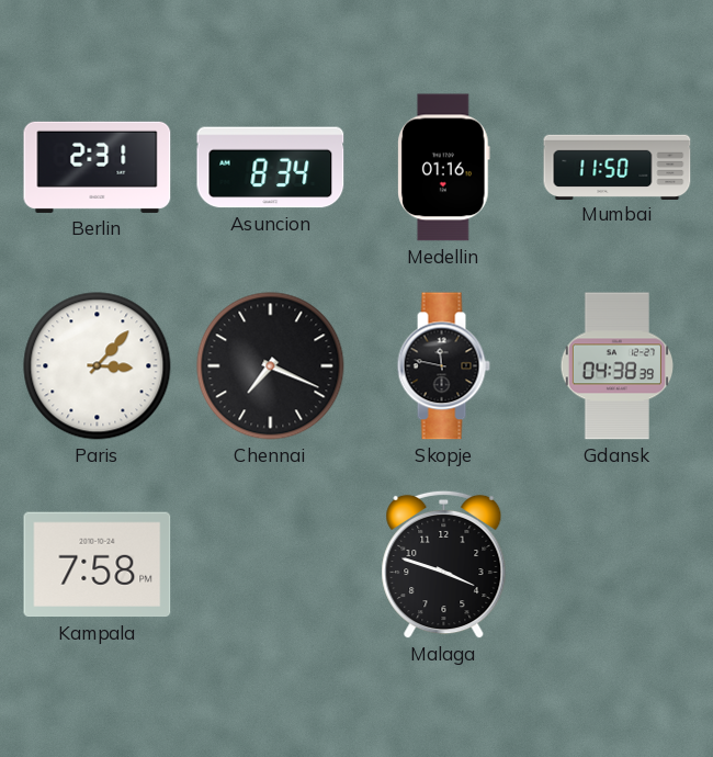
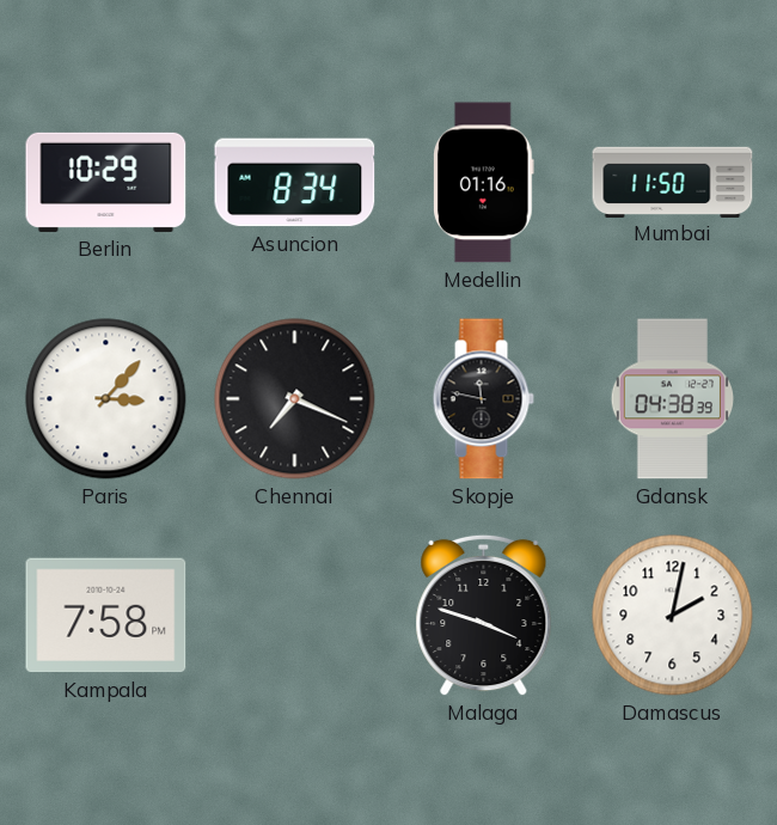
Berlin: 2:31 -> 10:29 (106, 182)
Damascus: none -> 2:02 (673, 616)
